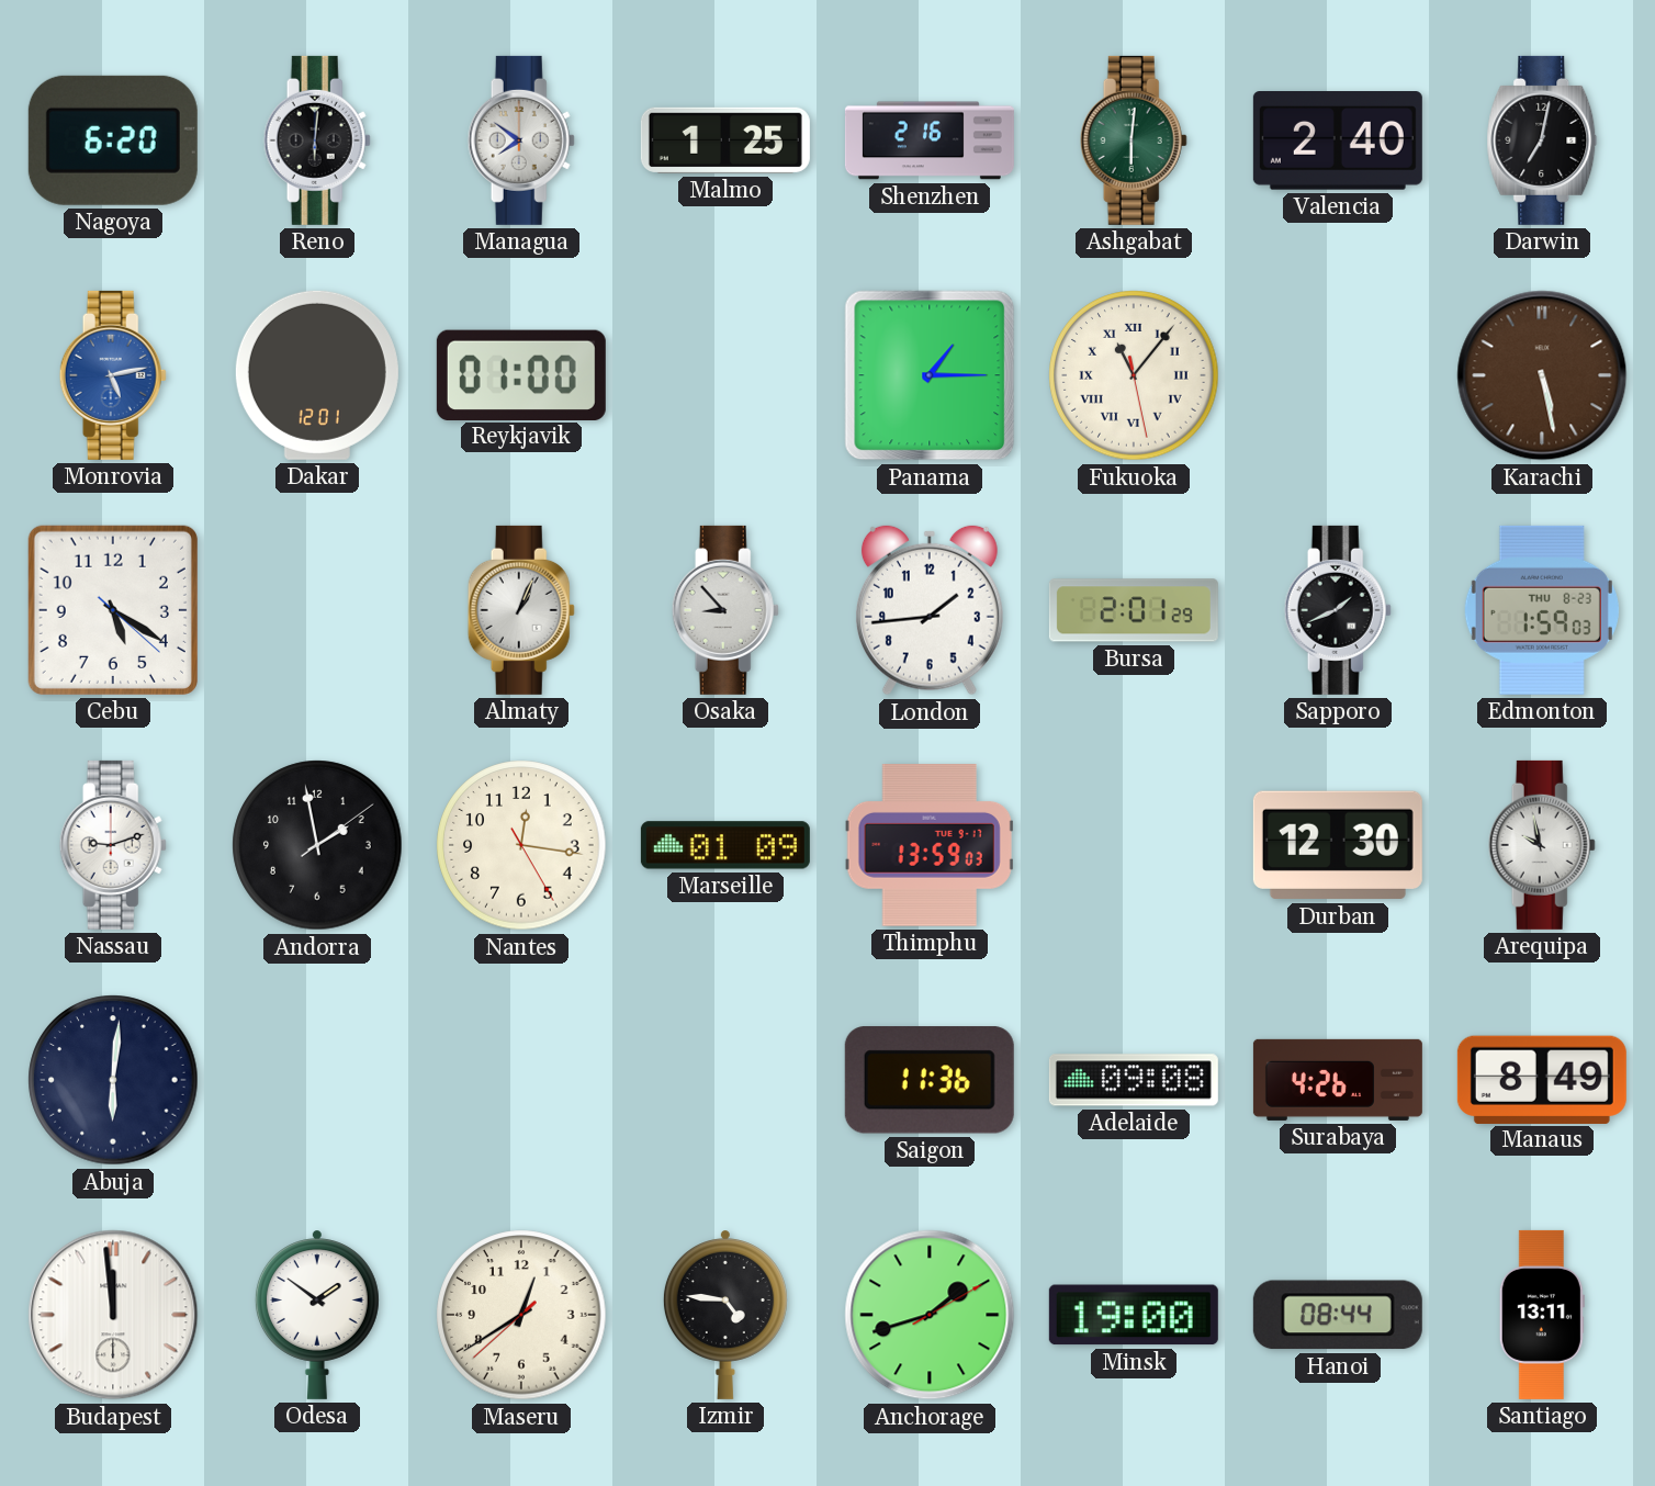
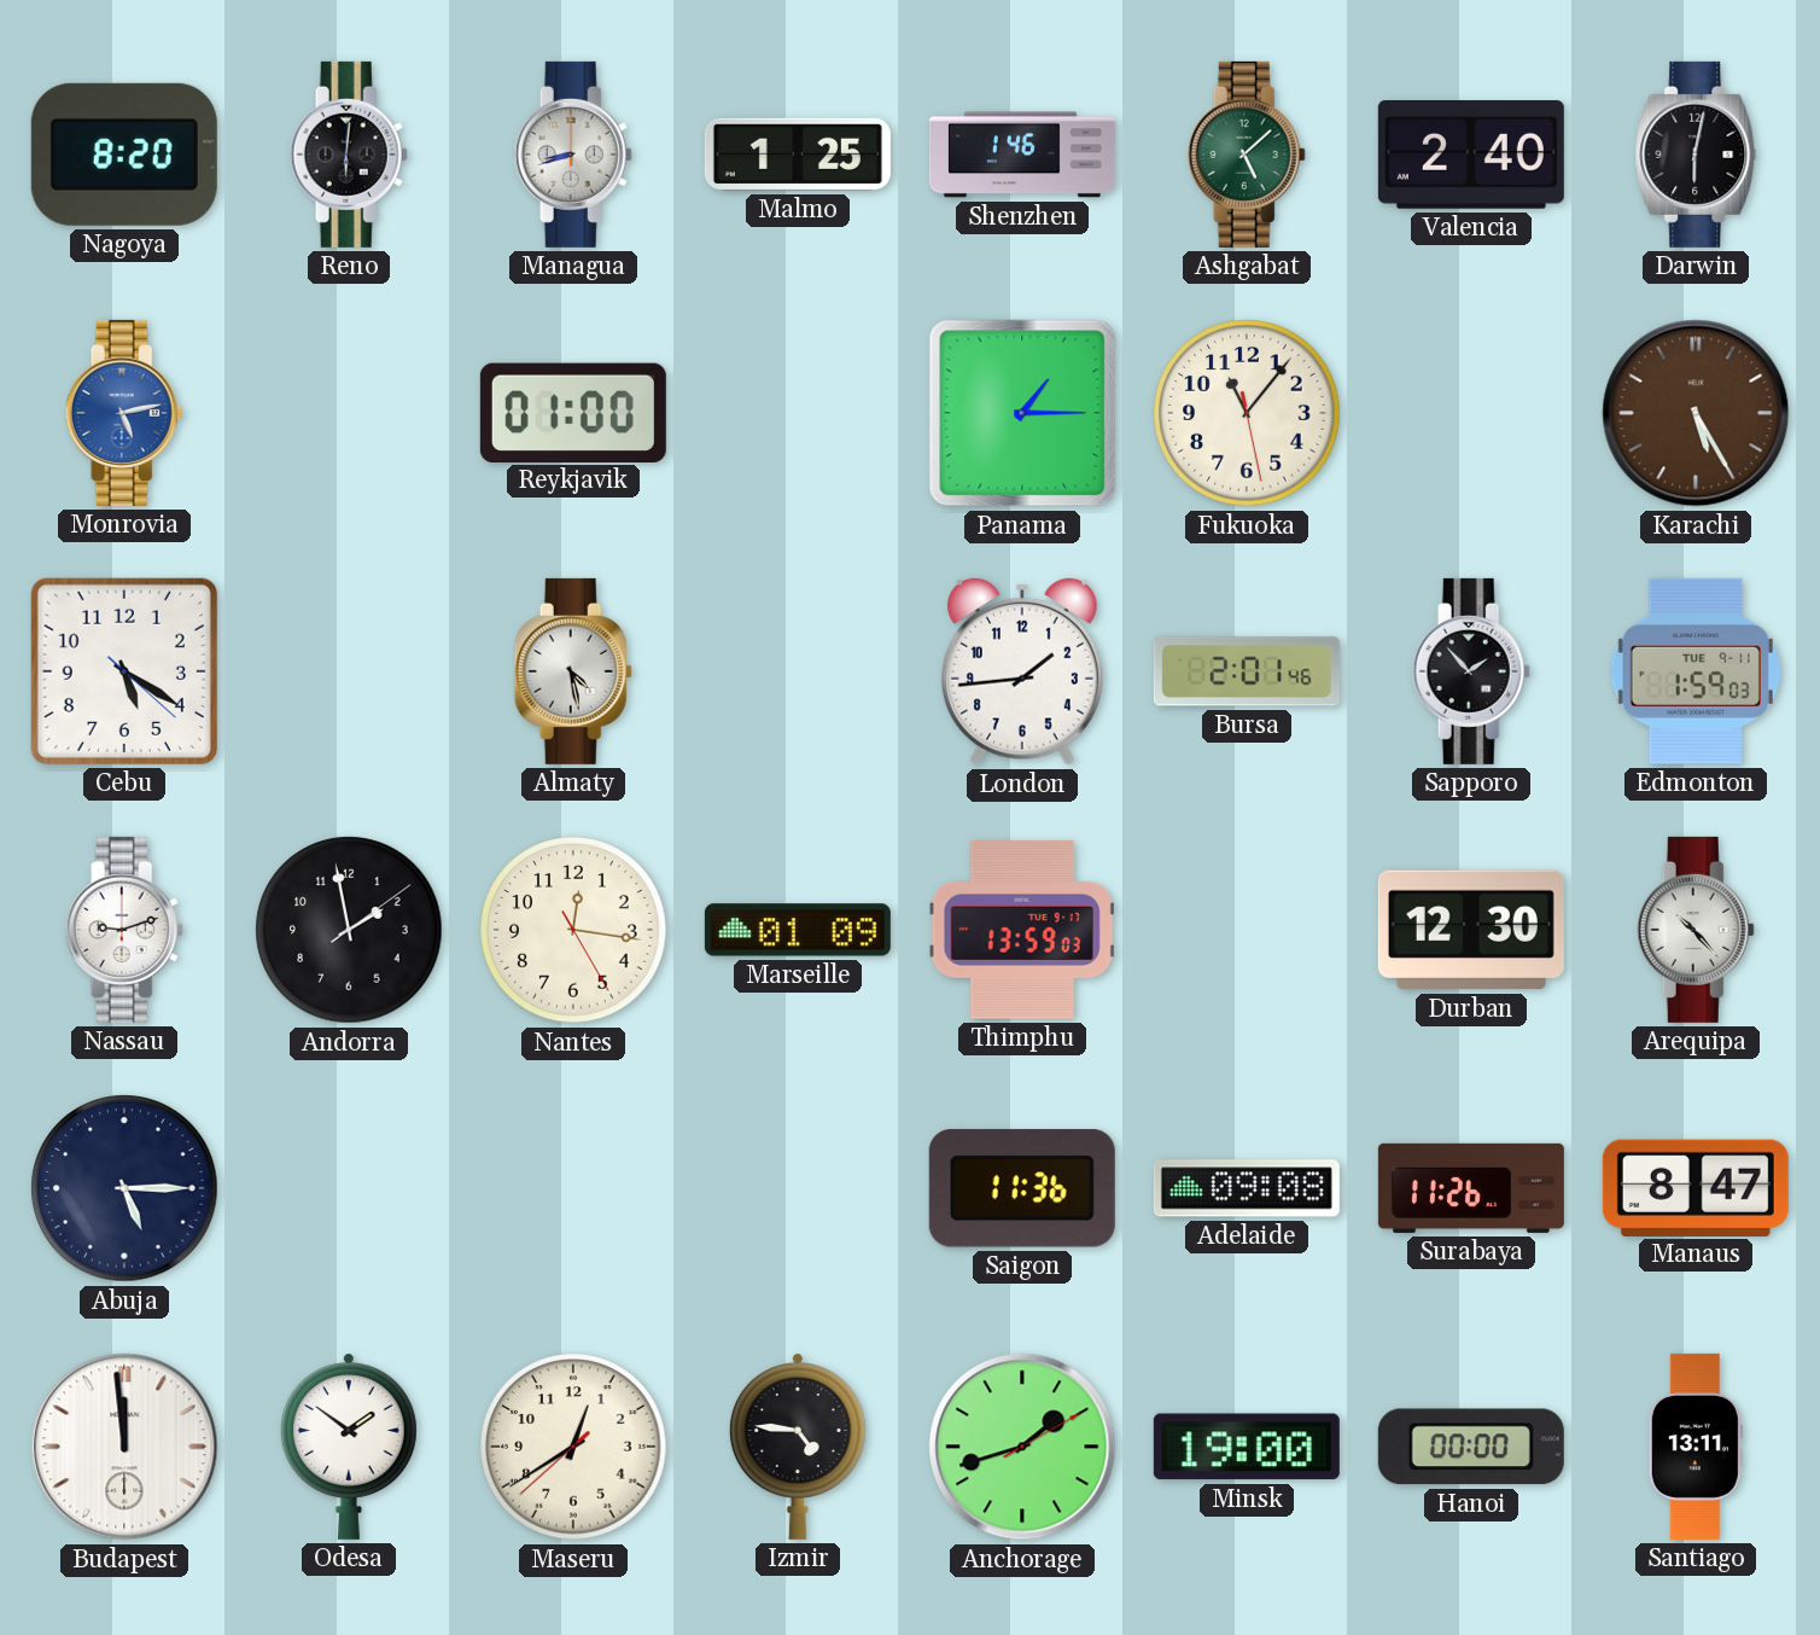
Nagoya: 6:20 -> 8:20 (124, 155)
Managua: 7:51 -> 8:42 (573, 155)
Shenzhen: 2:16 -> 1:46 (1022, 155)
Ashgabat: 6:01 -> 5:08 (1247, 155)
Darwin: 7:02 -> 6:02 (1696, 155)
Dakar: 12:01 -> none (317, 375)
Fukuoka numerals: Roman -> Arabic (1247, 413)
Karachi: 5:28 -> 5:25 (1696, 413)
Almaty: 1:04 -> 4:28 (573, 671)
Osaka: 8:53 -> none (725, 610)
Bursa: 2:01:29 -> 2:01:46 (1247, 671)
Sapporo: 1:41 -> 1:53 (1471, 671)
Edmonton date: THU 8-23 -> TUE 9-11 (1696, 671)
Arequipa: 9:58 -> 10:23 (1696, 930)
Abuja: 6:01 -> 5:15 (124, 1188)
Surabaya: 4:26 -> 11:26 (1471, 1188)
Manaus: 8:49 -> 8:47 (1696, 1187)
Hanoi: 08:44 -> 00:00 (1471, 1447)
